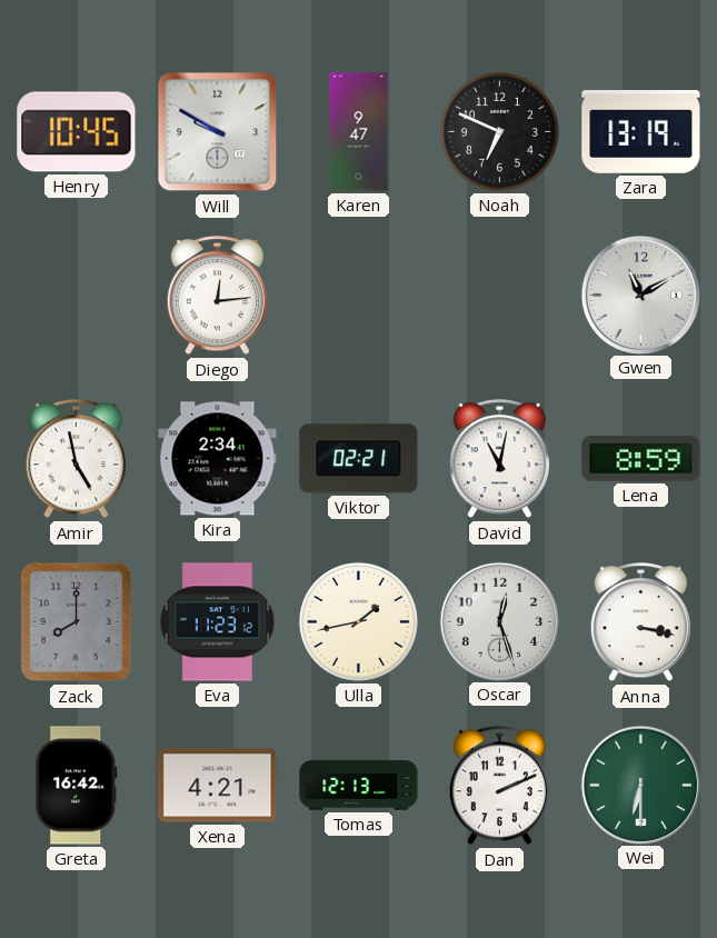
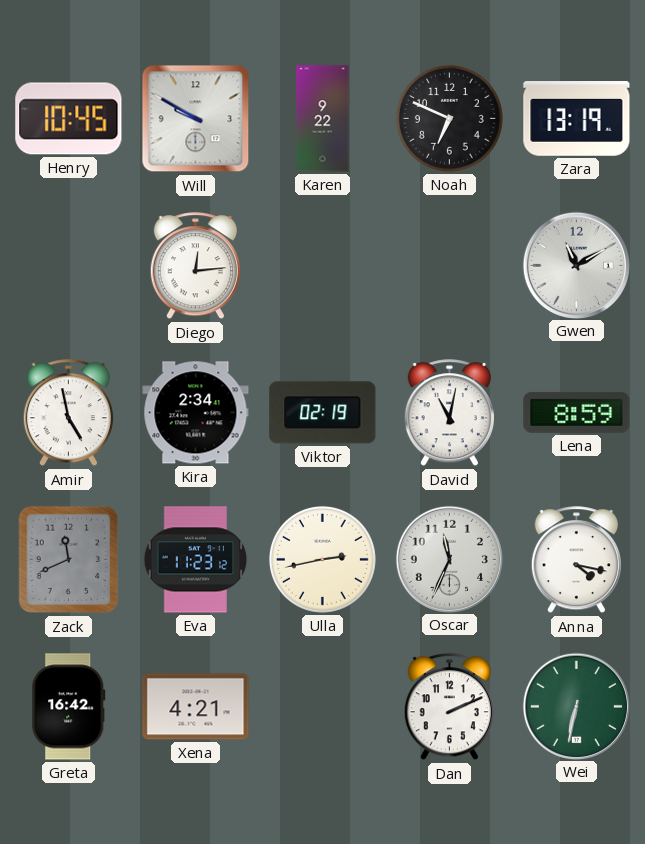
Karen: 9:47 -> 9:22 (323, 119)
Viktor: 02:21 -> 02:19 (323, 413)
Zack: 8:00 -> 11:41 (69, 560)
Ulla: 1:43 -> 2:43 (322, 559)
Oscar: 12:27 -> 11:34 (449, 559)
Anna: 3:17 -> 4:17 (576, 560)
Tomas: 12:13 -> none (359, 786)
Wei: 6:30 -> 6:32 (576, 706)
